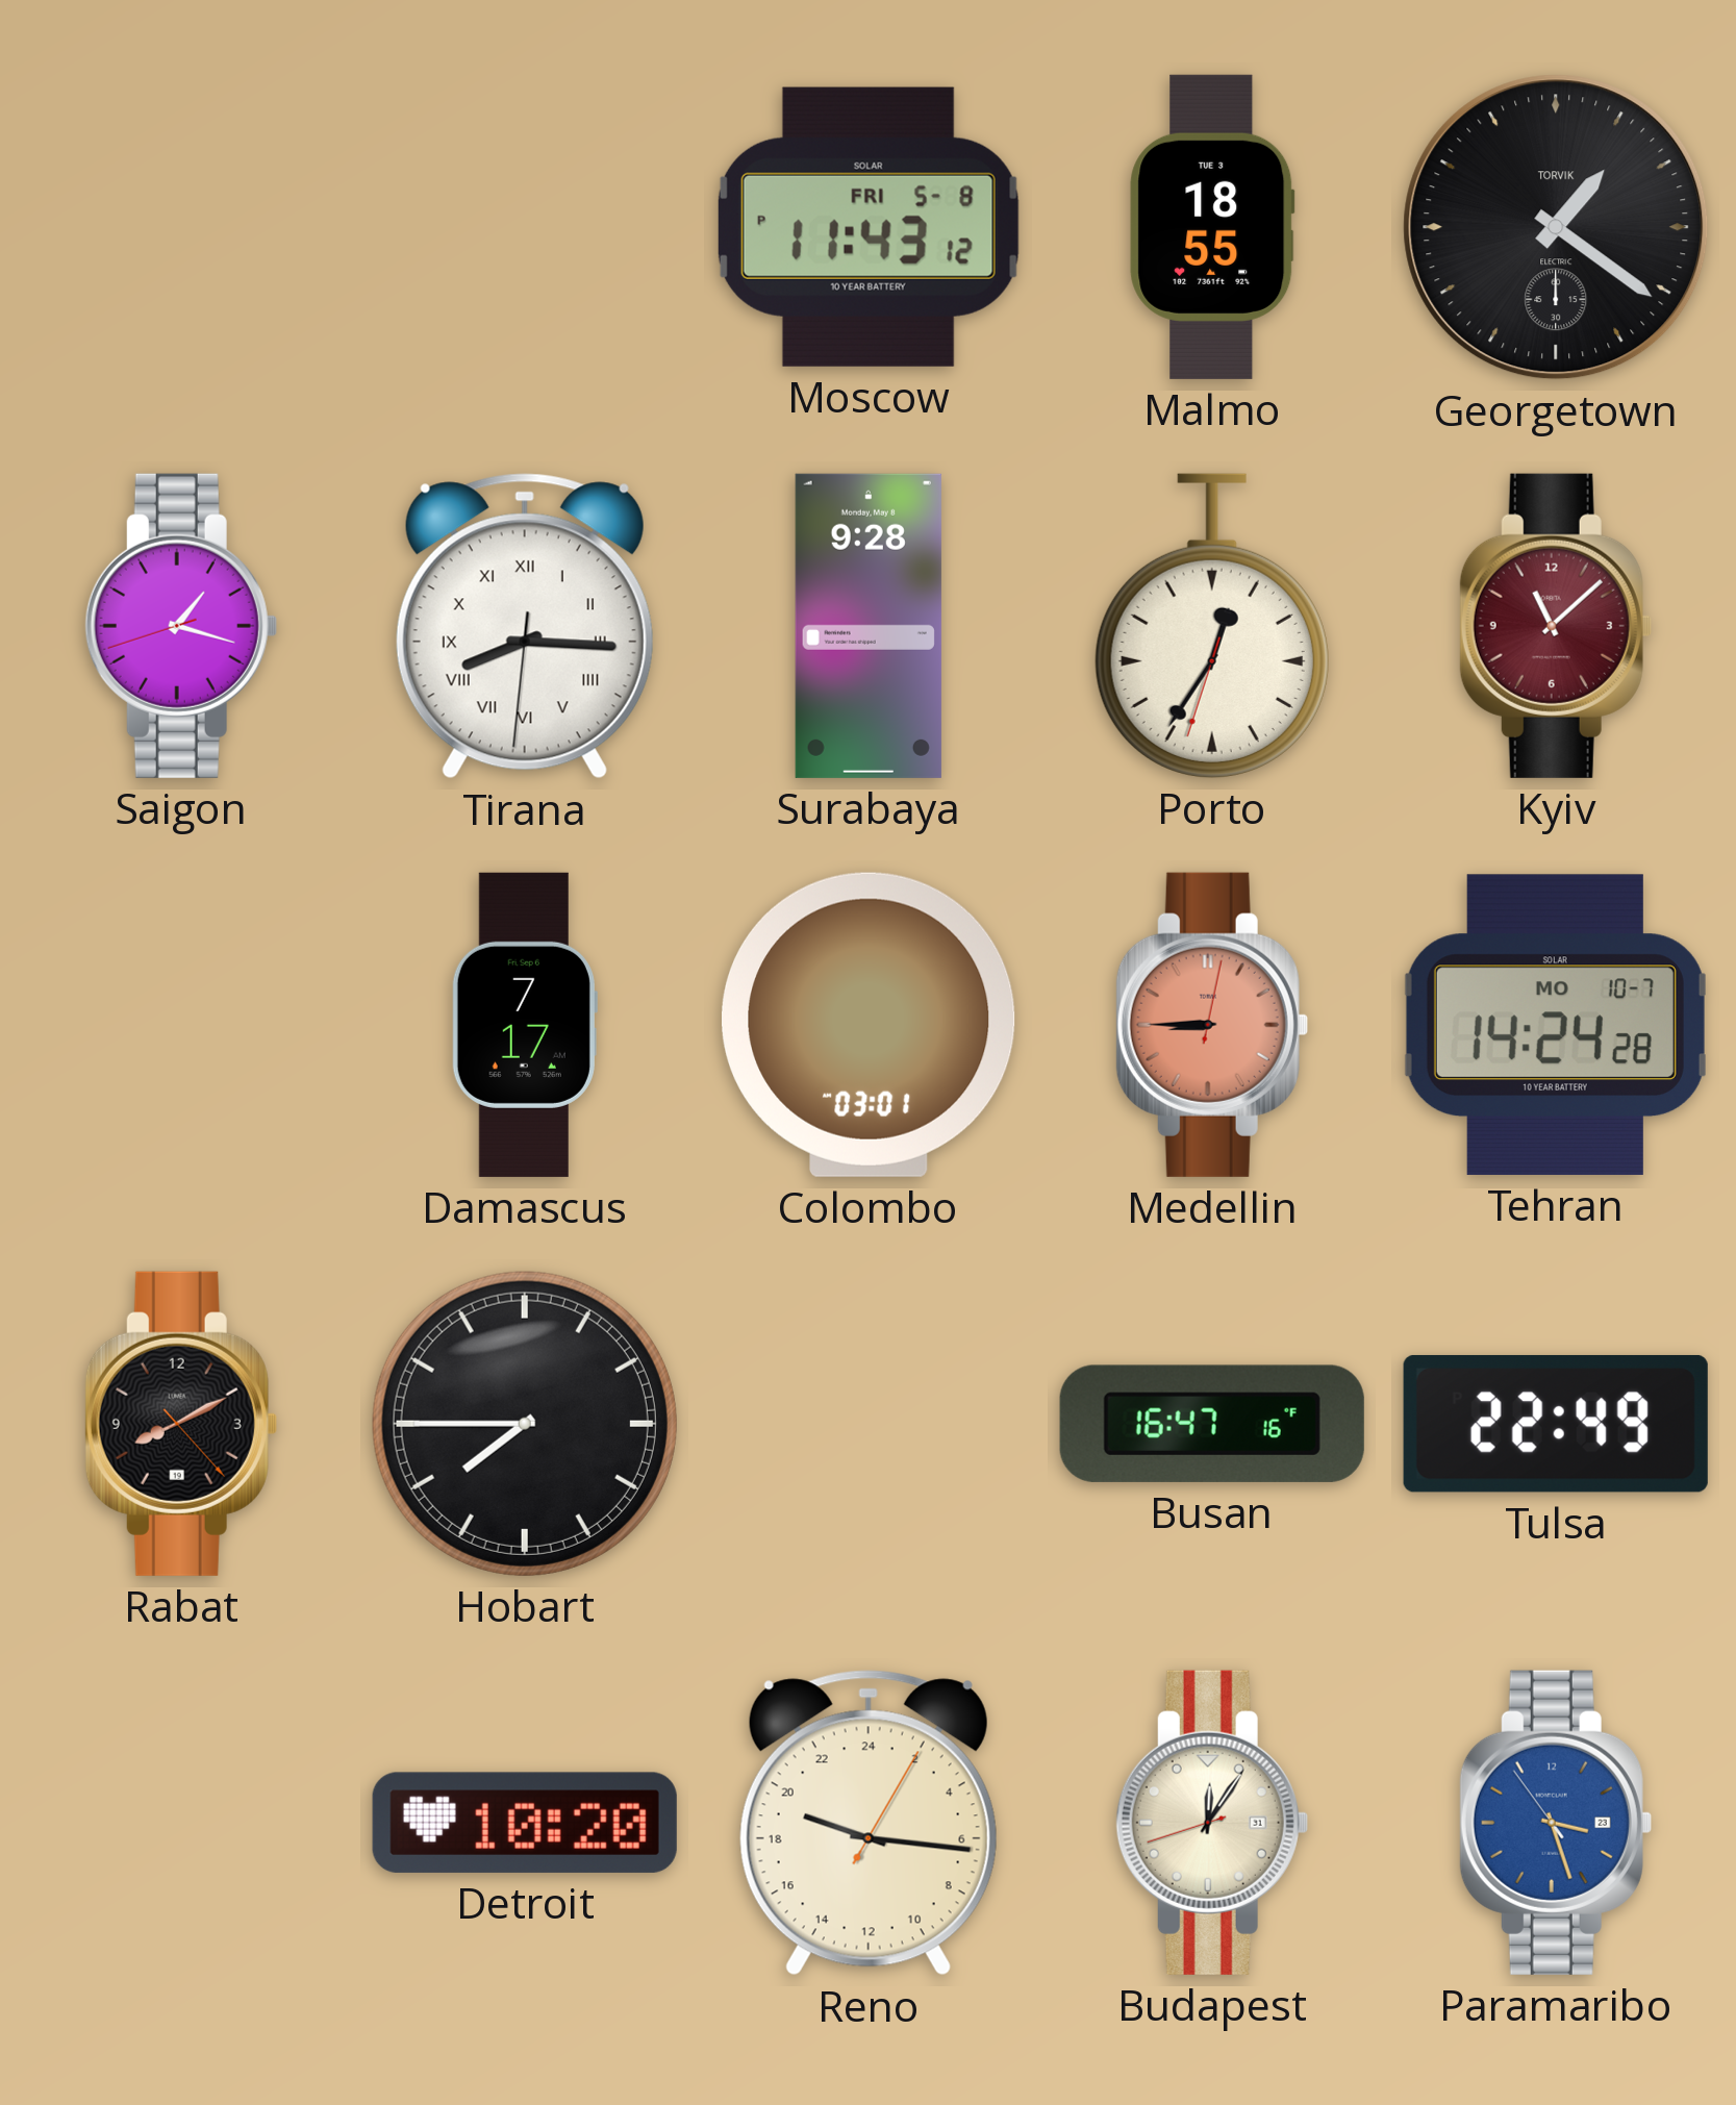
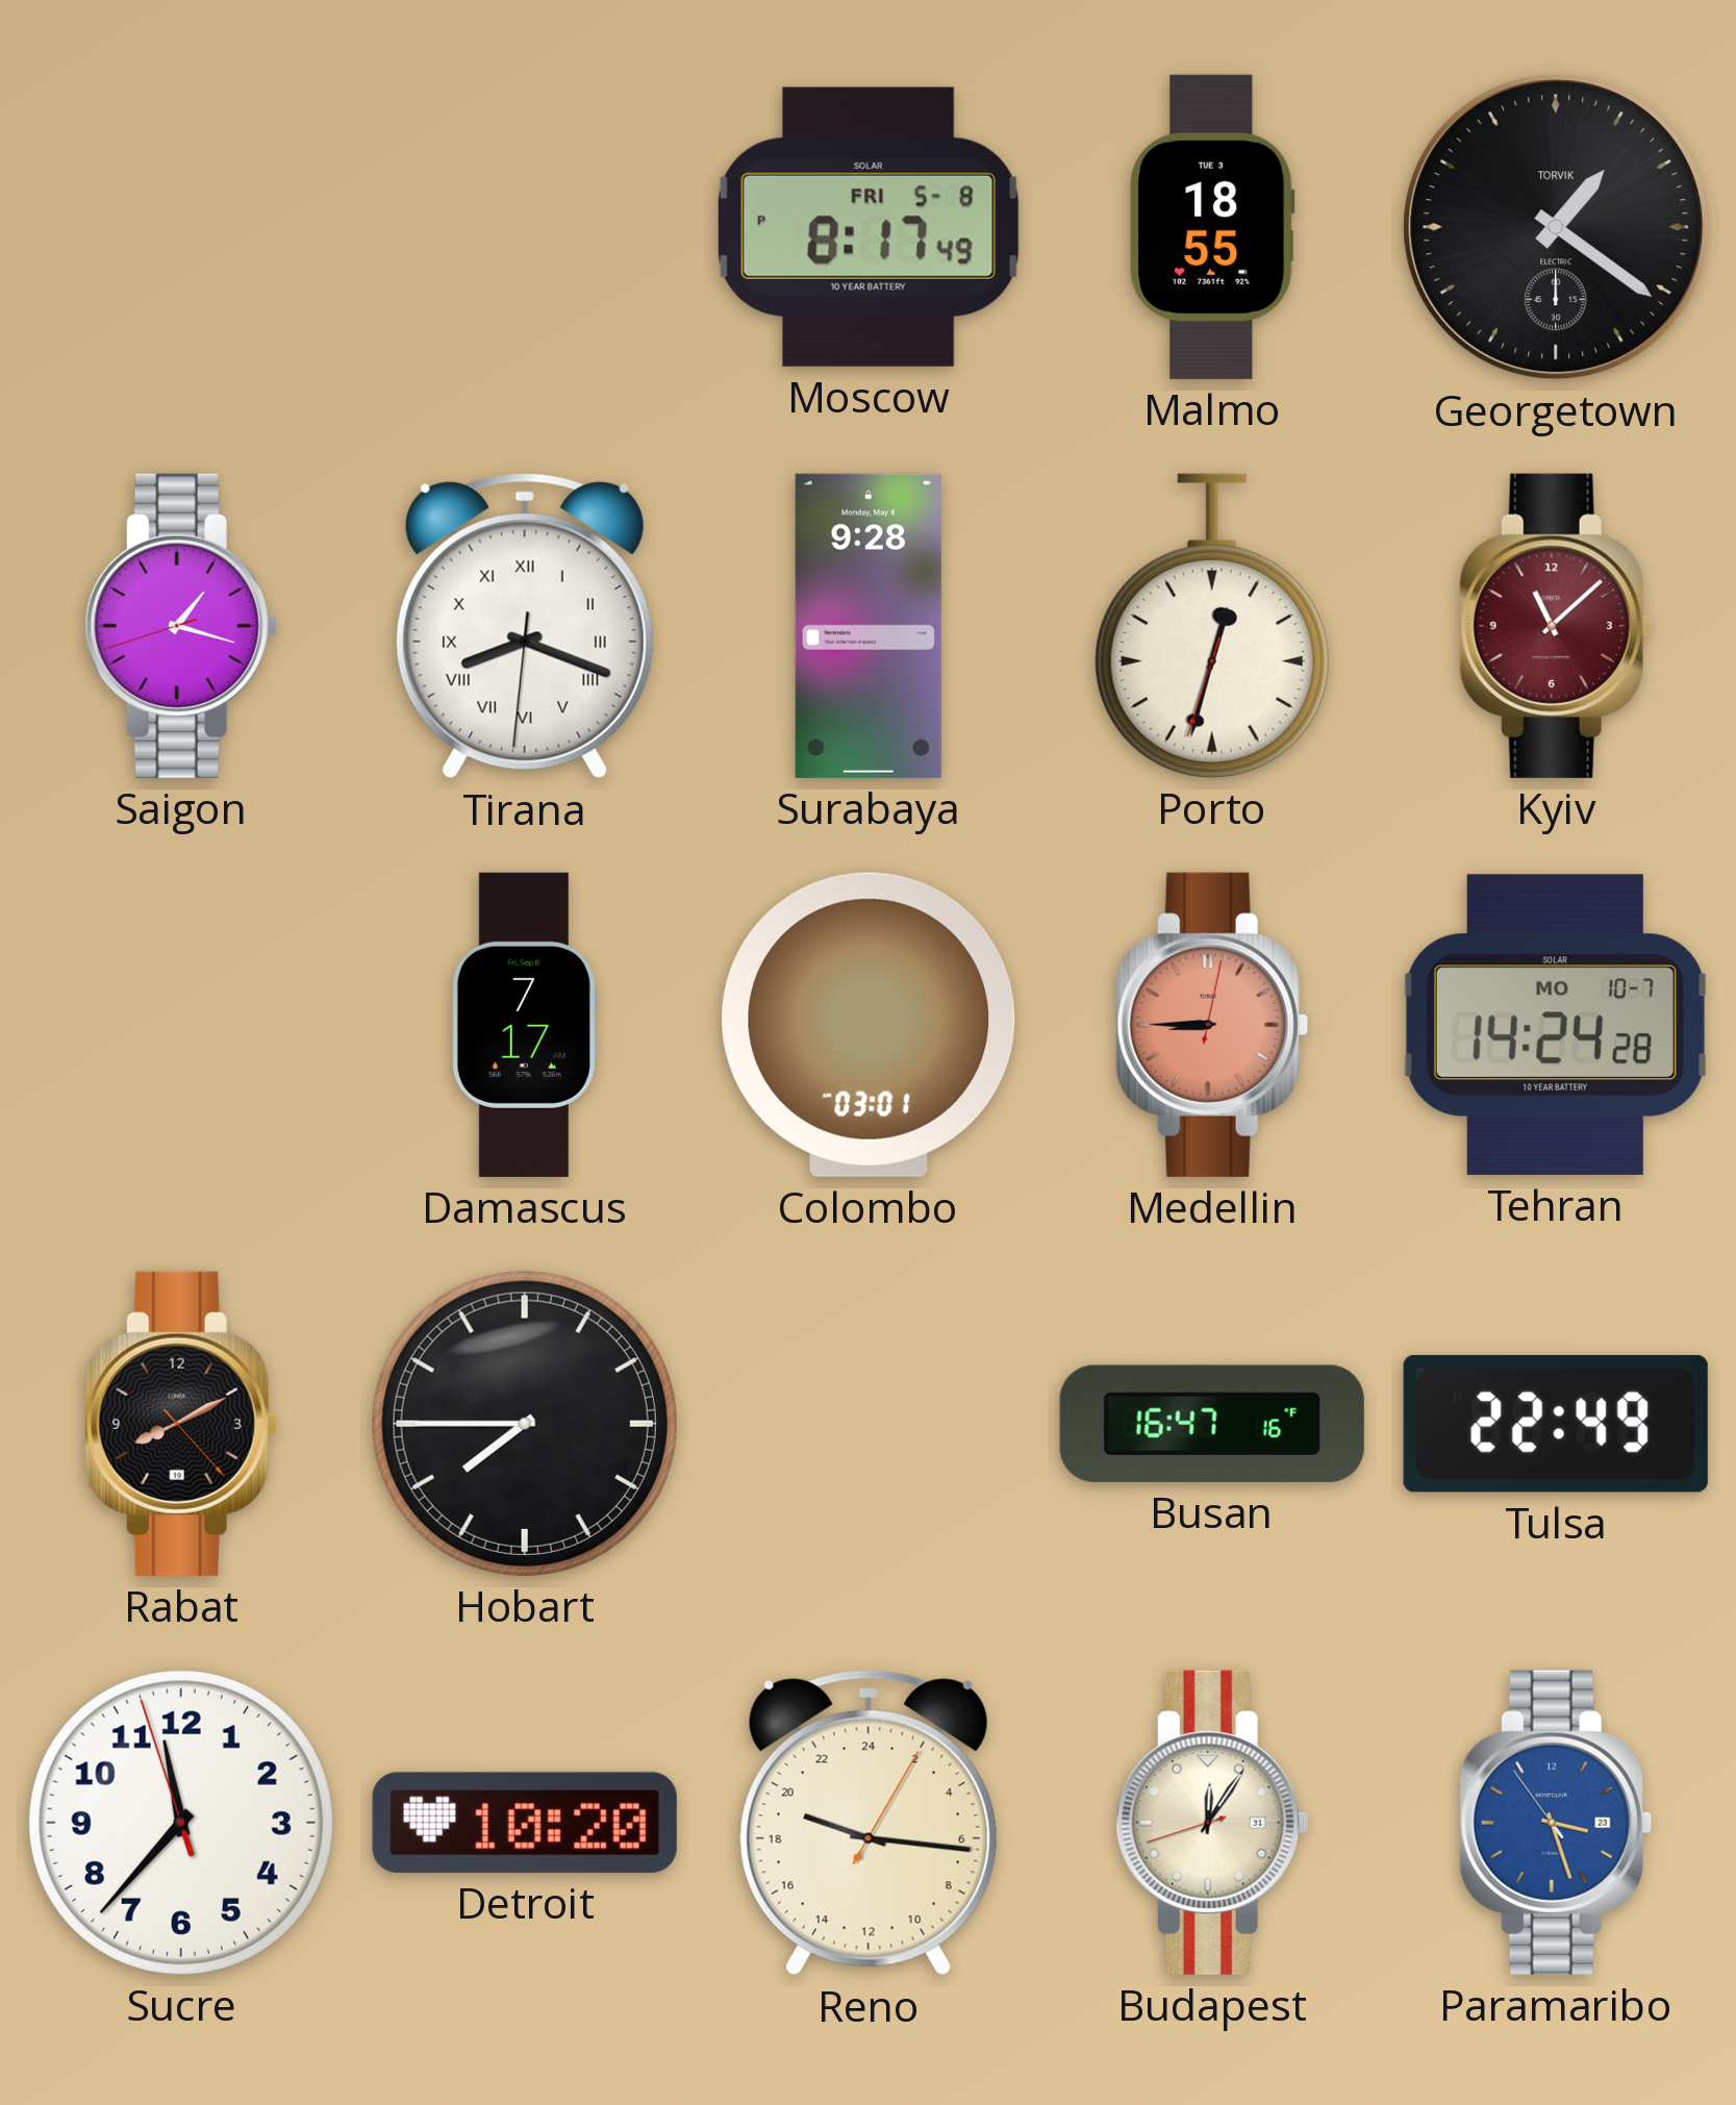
Moscow: 11:43 -> 8:17 (869, 227)
Tirana: 8:15 -> 8:18 (525, 626)
Porto: 12:35 -> 12:32 (1212, 626)
Sucre: none -> 11:36 (181, 1823)
